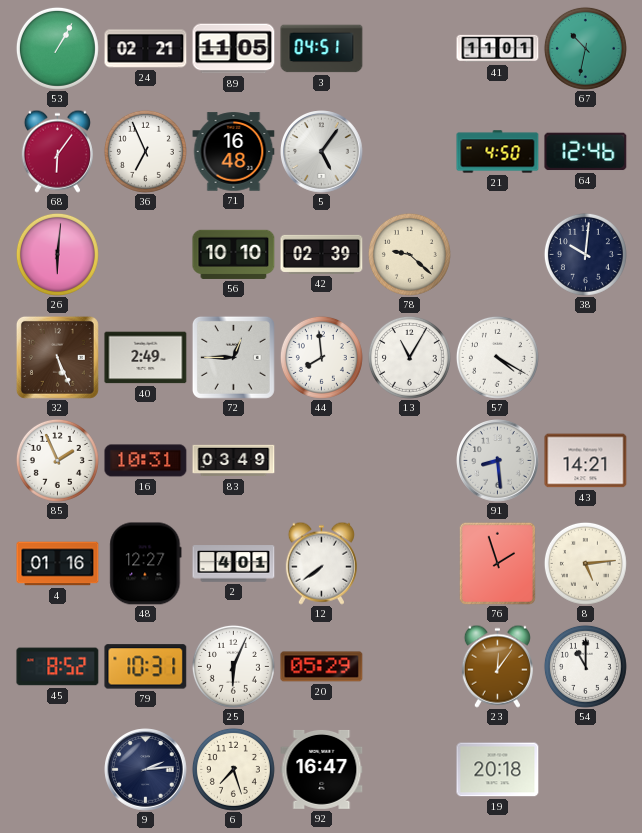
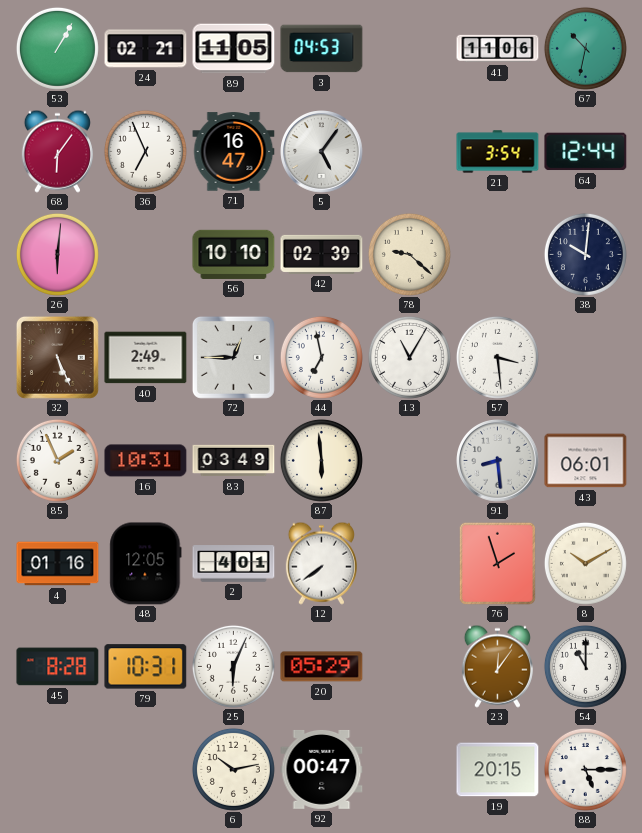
3: 04:51 -> 04:53 (322, 49)
41: 11:01 -> 11:06 (498, 49)
71: 16:48 -> 16:47 (234, 152)
21: 4:50 -> 3:54 (498, 152)
64: 12:46 -> 12:44 (586, 152)
44: 7:59 -> 6:58 (321, 357)
57: 4:20 -> 3:29 (497, 357)
87: none -> 5:59 (321, 460)
43: 14:21 -> 06:01 (586, 461)
48: 12:27 -> 12:05 (146, 564)
8: 5:14 -> 10:10 (585, 563)
45: 8:52 -> 8:28 (58, 667)
9: 2:14 -> none (146, 770)
6: 7:27 -> 10:13 (233, 769)
92: 16:47 -> 00:47 (322, 769)
19: 20:18 -> 20:15 (498, 770)
88: none -> 5:15 (585, 769)
